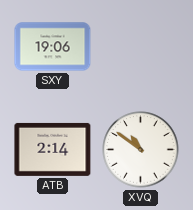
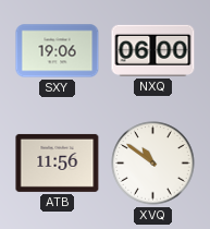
NXQ: none -> 06:00 (153, 50)
ATB: 2:14 -> 11:56 (58, 162)
